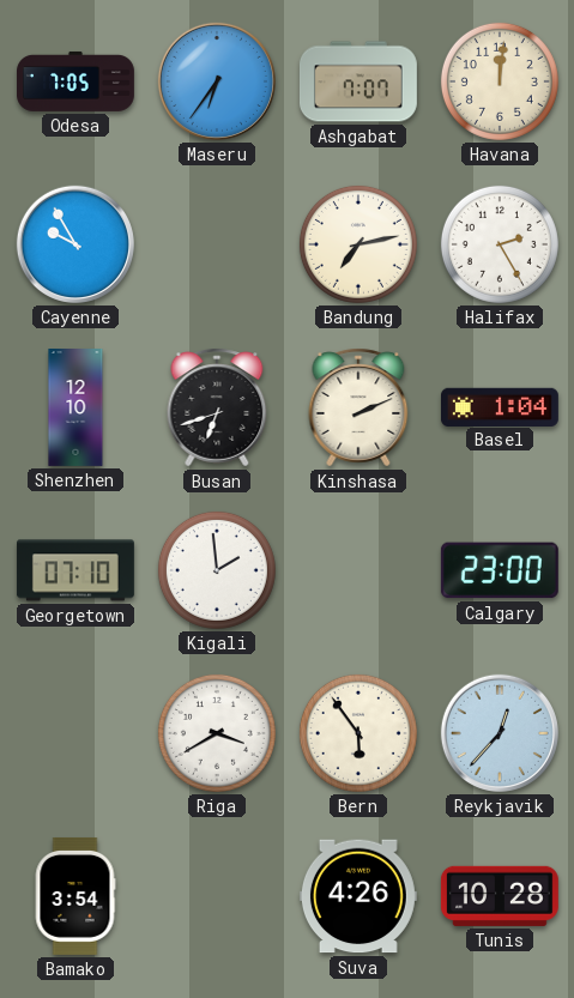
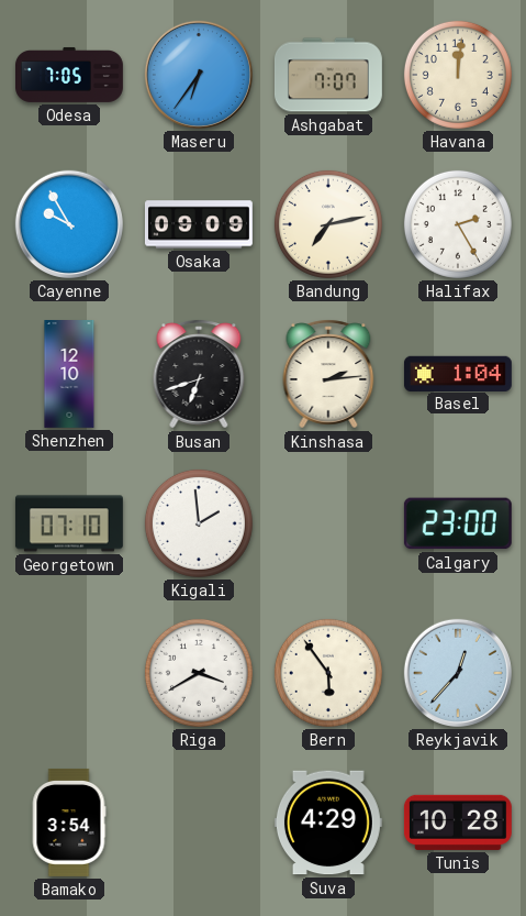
Osaka: none -> 09:09 (199, 224)
Kinshasa: 2:11 -> 2:14 (328, 374)
Suva: 4:26 -> 4:29 (328, 823)
